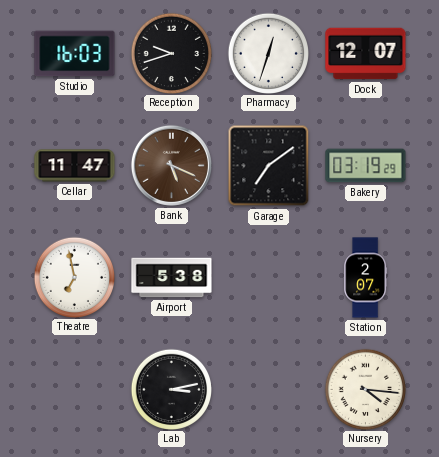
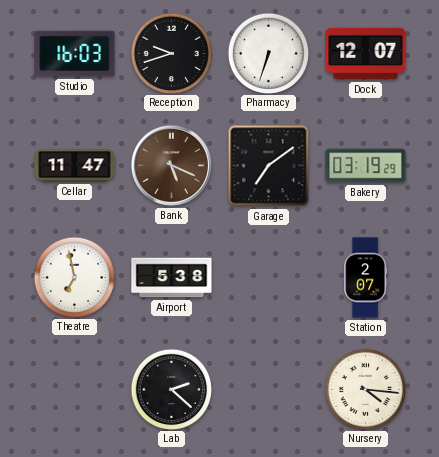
Pharmacy: 12:33 -> 6:33 (268, 53)
Lab: 3:13 -> 2:22 (171, 389)
